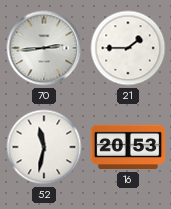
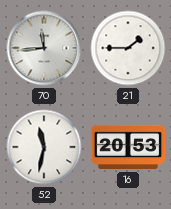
70: 2:44 -> 11:44 (44, 48)
